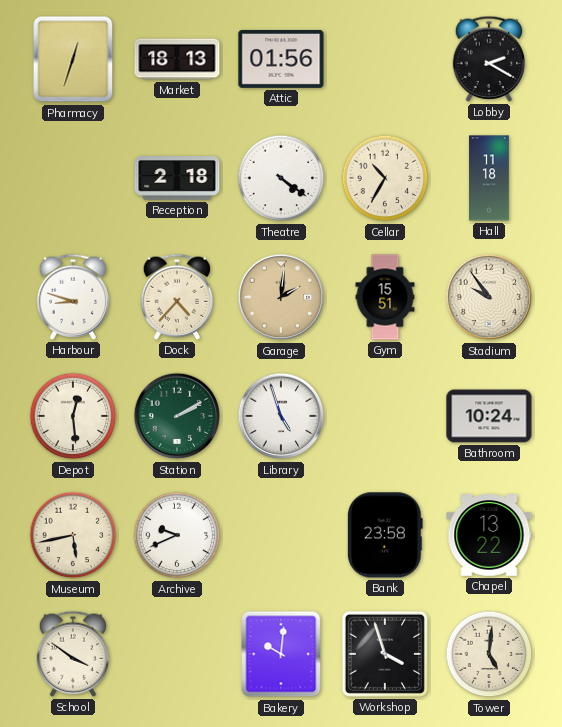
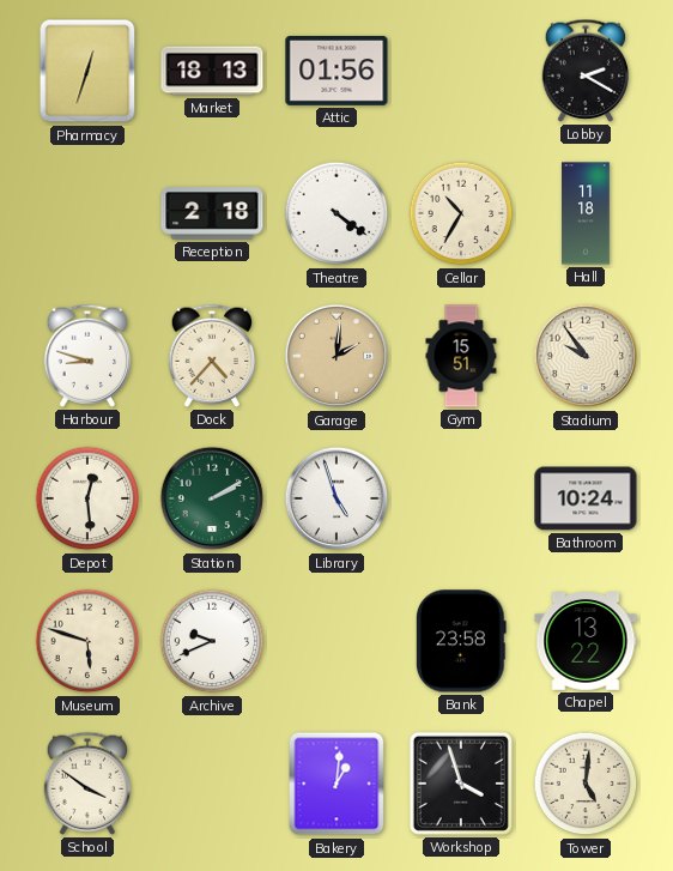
Museum: 5:43 -> 5:48 (87, 641)
Bakery: 10:01 -> 1:01 (336, 784)
